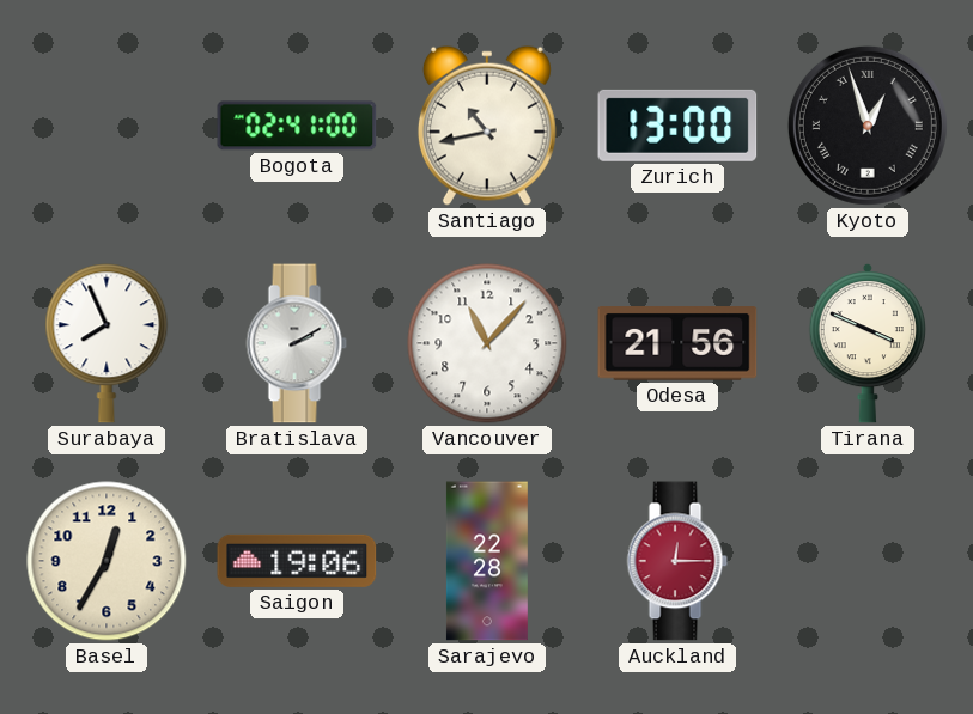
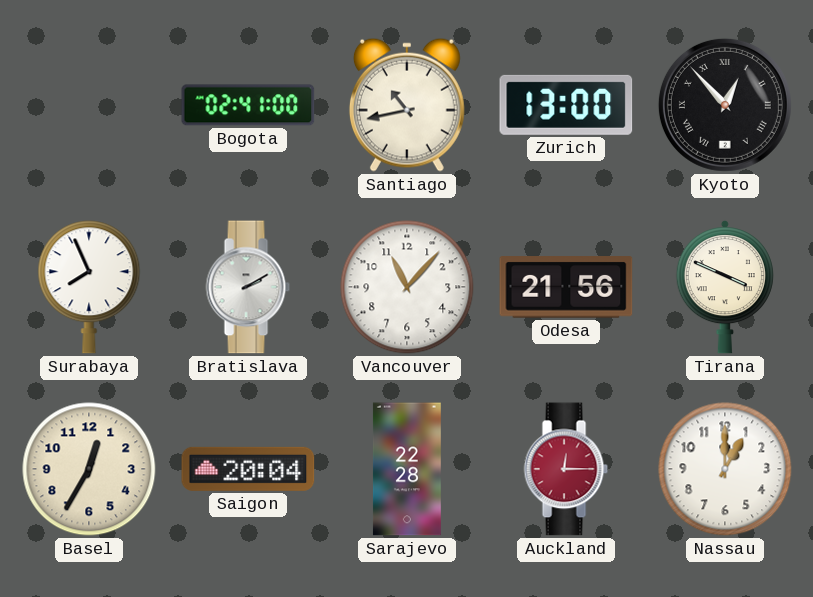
Kyoto: 12:57 -> 12:53 (725, 105)
Saigon: 19:06 -> 20:04 (248, 469)
Nassau: none -> 1:00 (725, 469)
